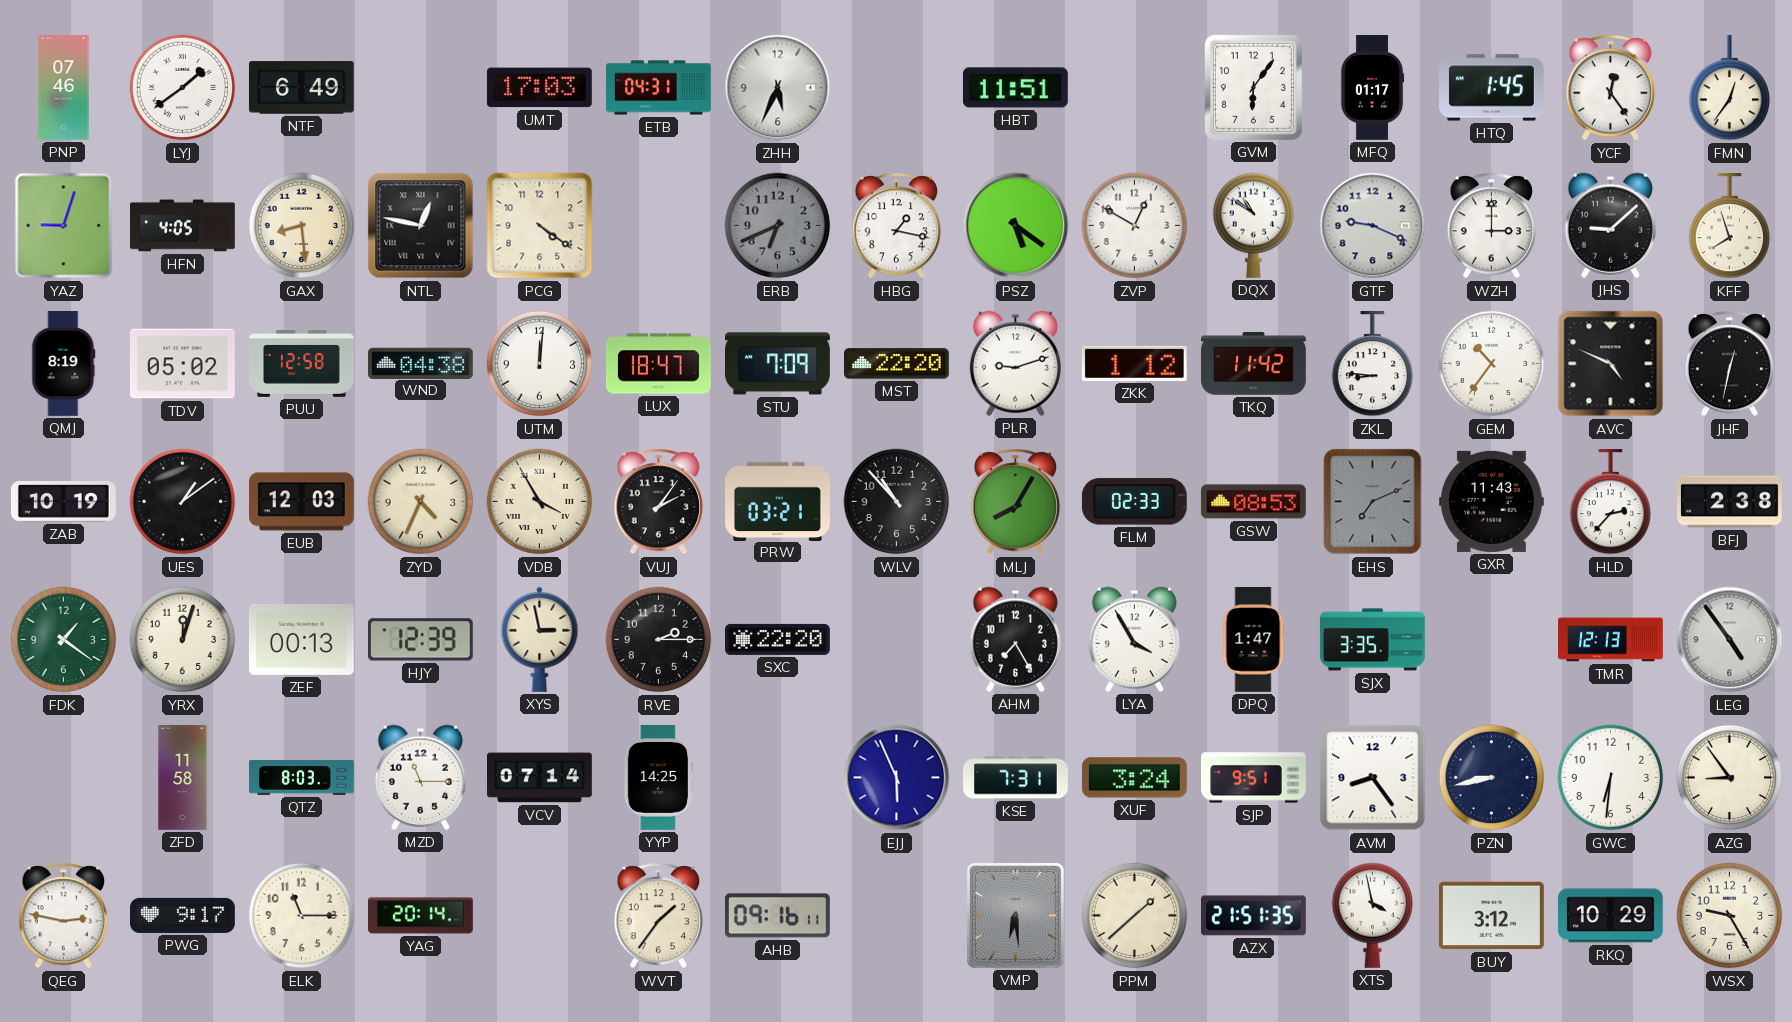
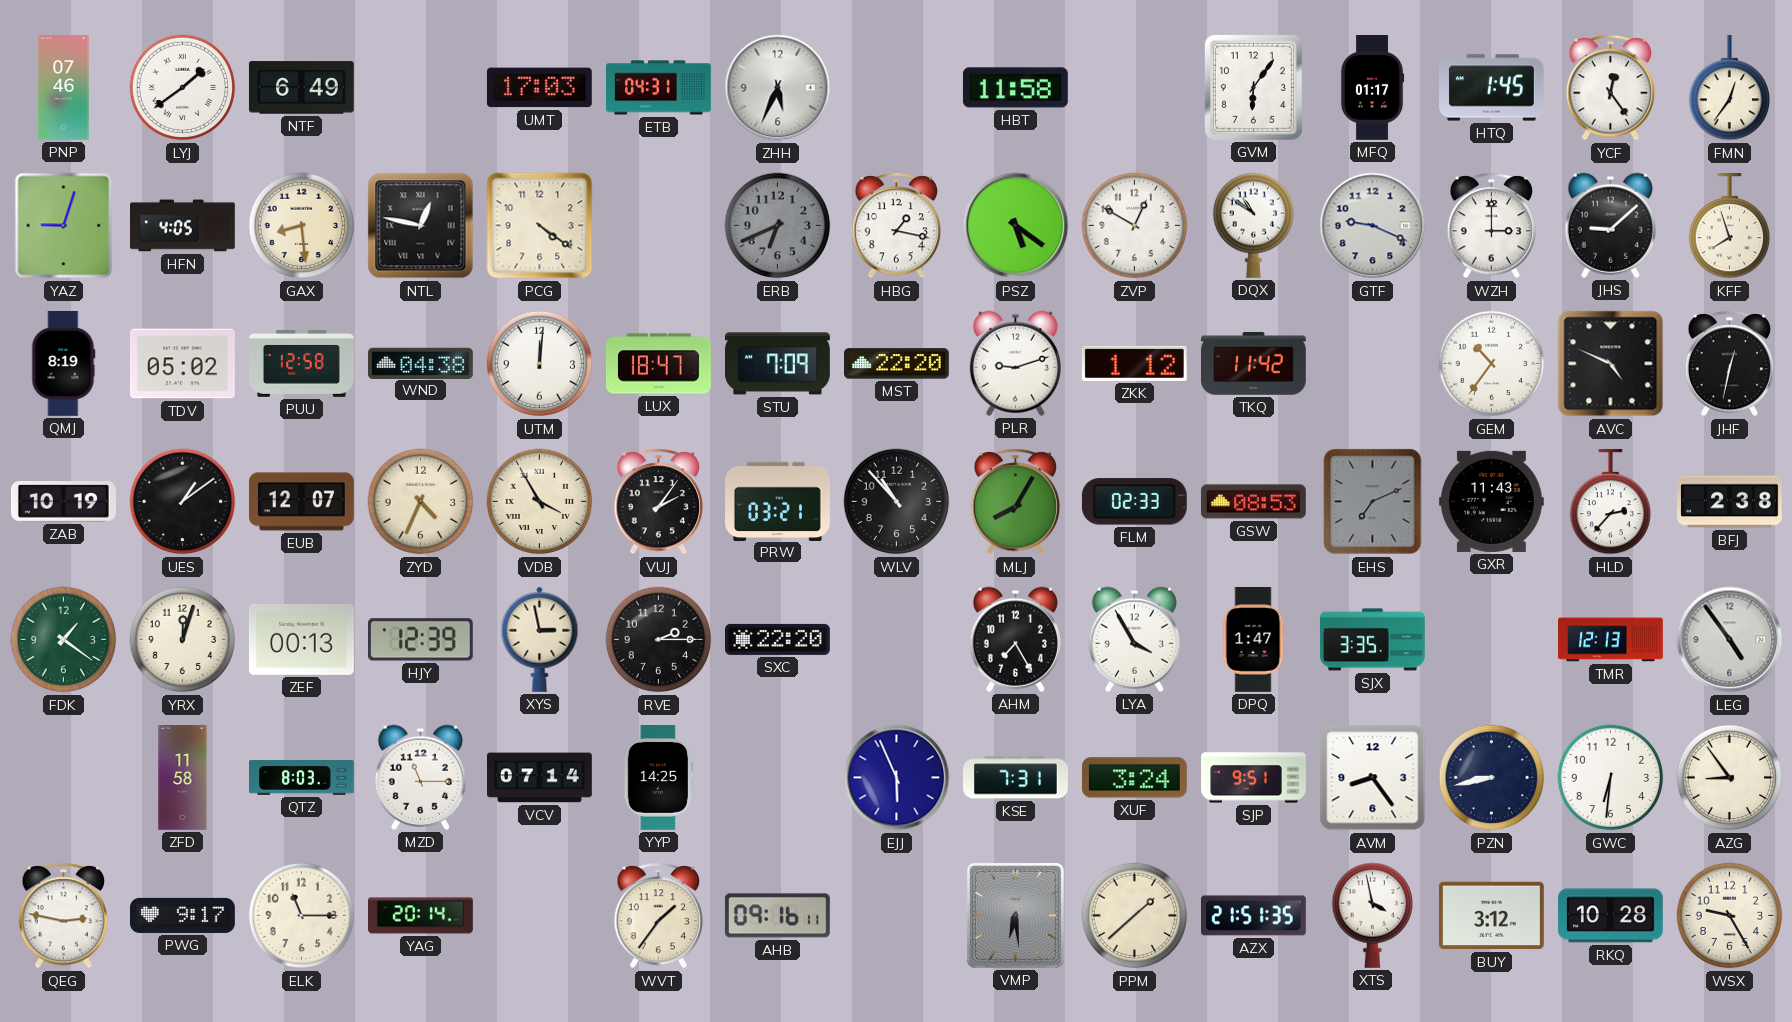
HBT: 11:51 -> 11:58 (1015, 88)
ZKL: 8:46 -> none (1372, 364)
EUB: 12:03 -> 12:07 (302, 502)
RKQ: 10:29 -> 10:28 (1610, 916)
